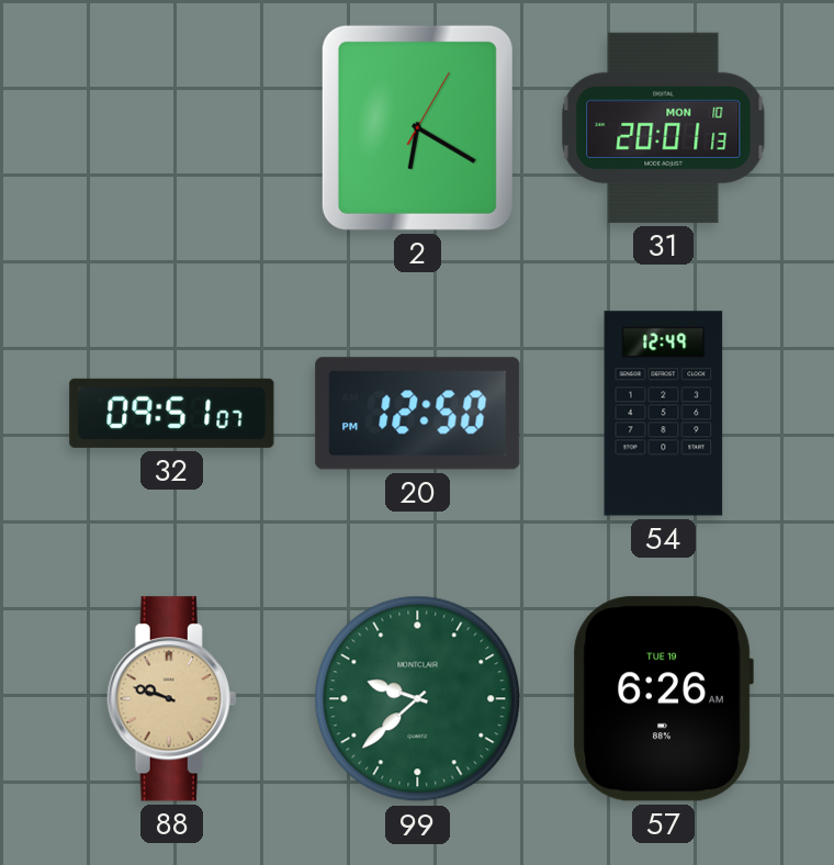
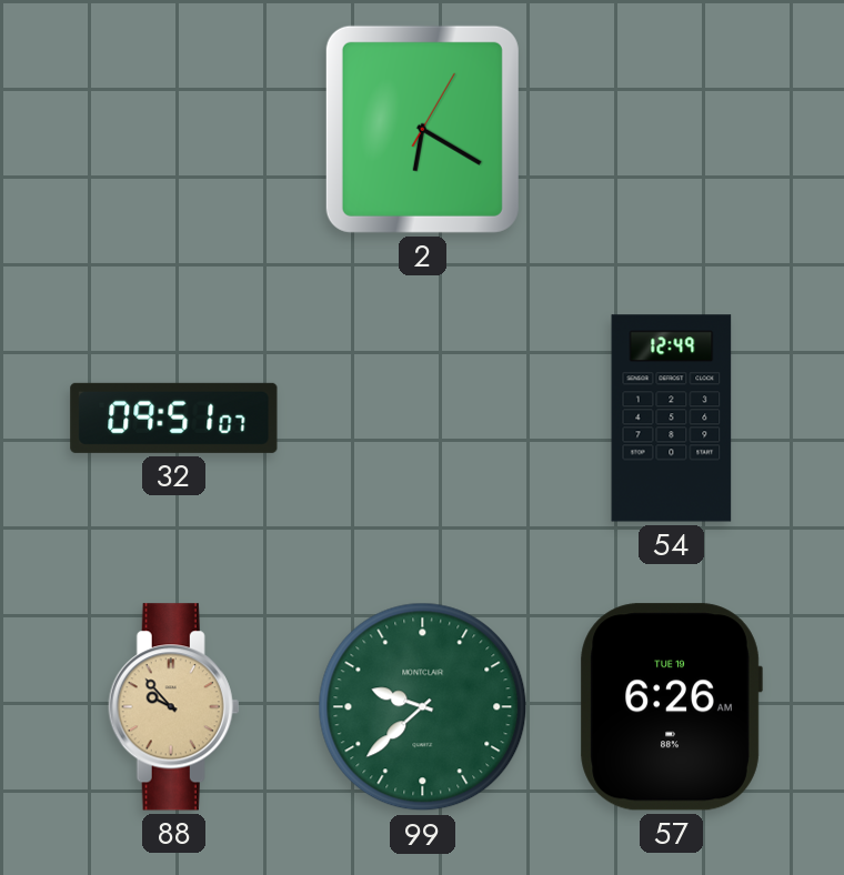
31: 20:01 -> none (664, 127)
20: 12:50 -> none (418, 414)
88: 9:48 -> 9:53 (174, 707)
